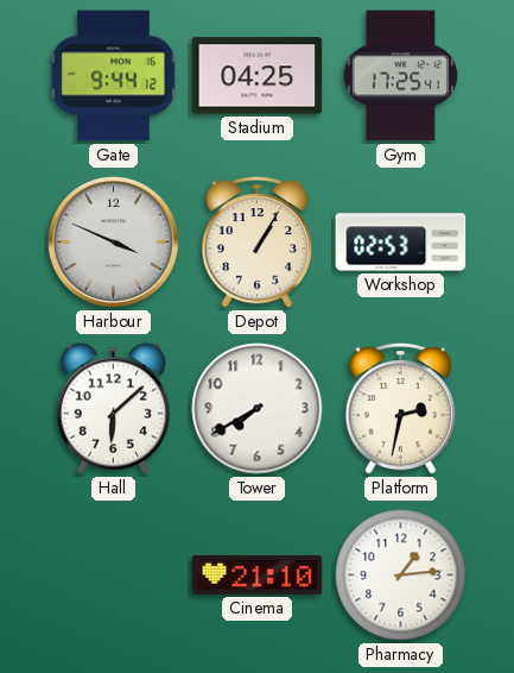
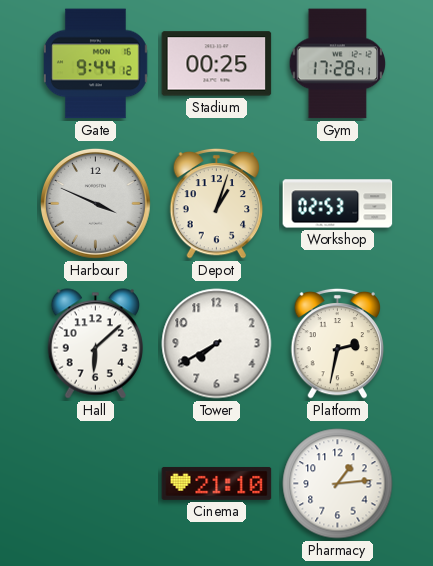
Stadium: 04:25 -> 00:25 (217, 64)
Gym: 17:25 -> 17:28 (338, 64)
Depot: 1:05 -> 1:03 (217, 203)
